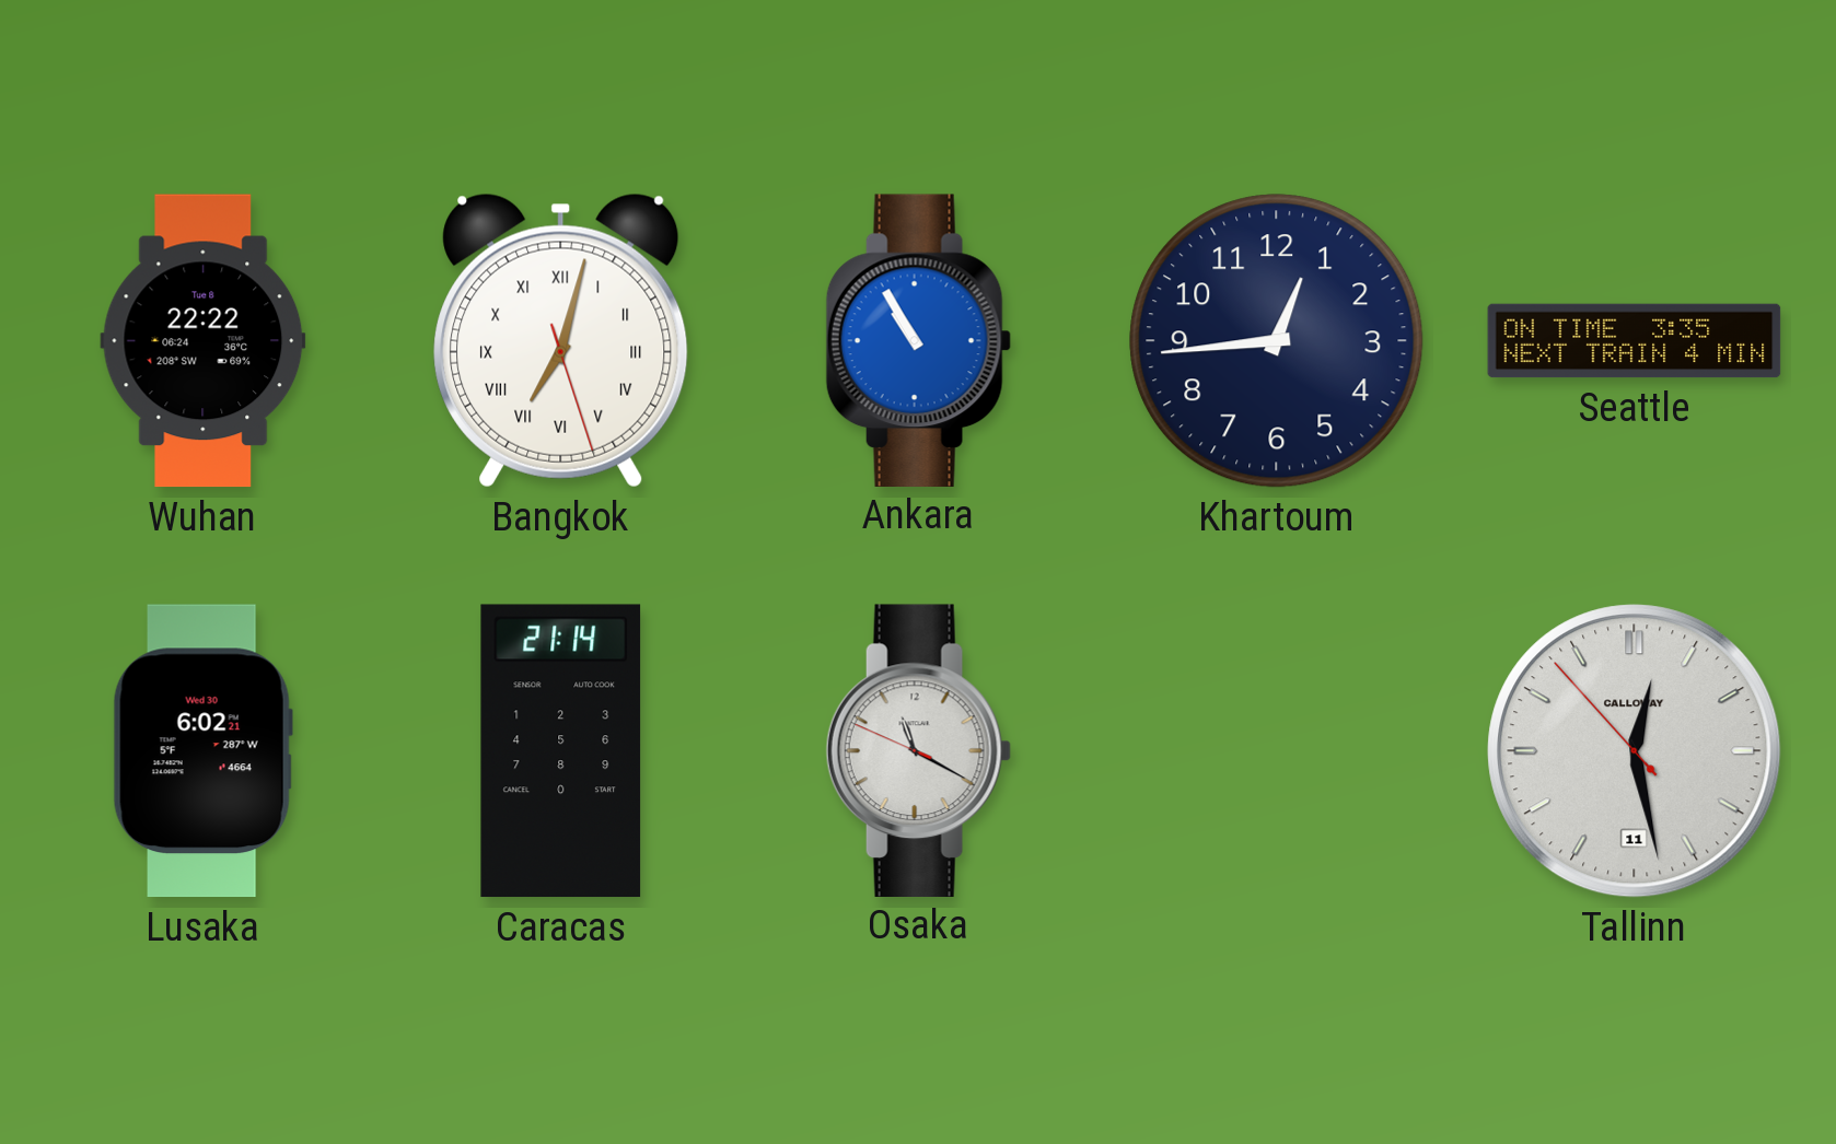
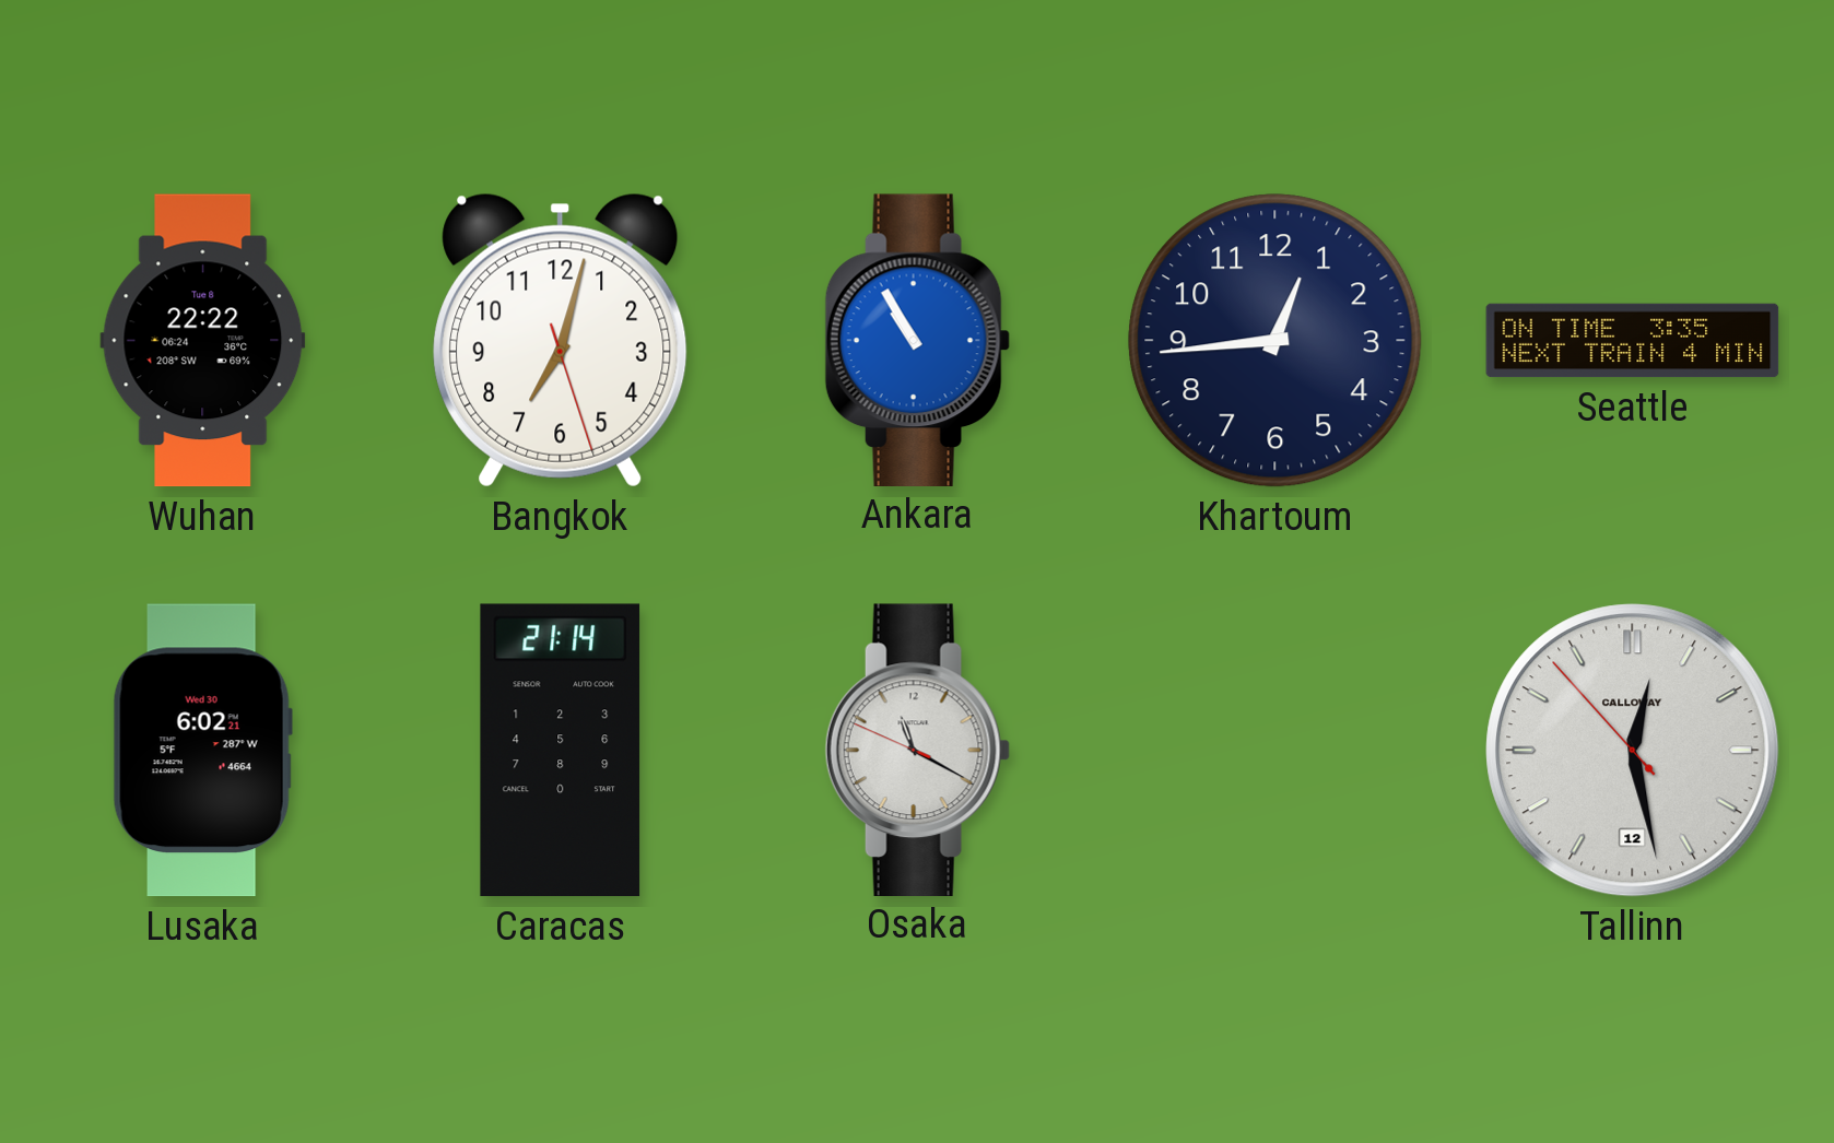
Bangkok numerals: Roman -> Arabic (561, 340)
Tallinn date: 11 -> 12 (1633, 751)
